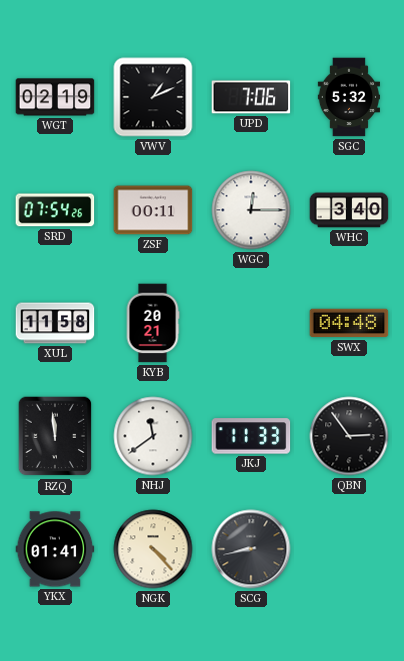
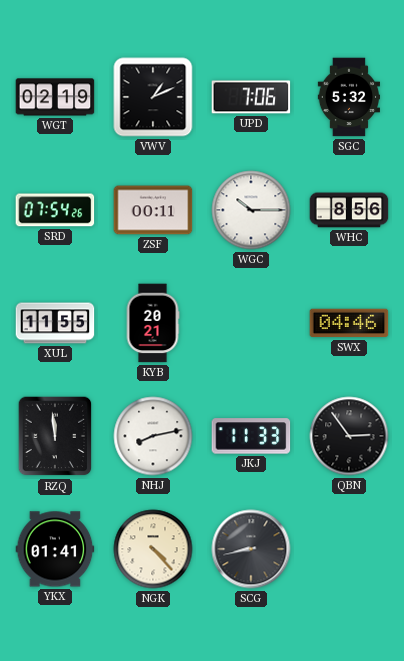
WGC: 12:15 -> 10:15 (251, 210)
WHC: 3:40 -> 8:56 (349, 210)
XUL: 11:58 -> 11:55 (55, 323)
SWX: 04:48 -> 04:46 (349, 323)
NHJ: 11:39 -> 8:13 (153, 436)
